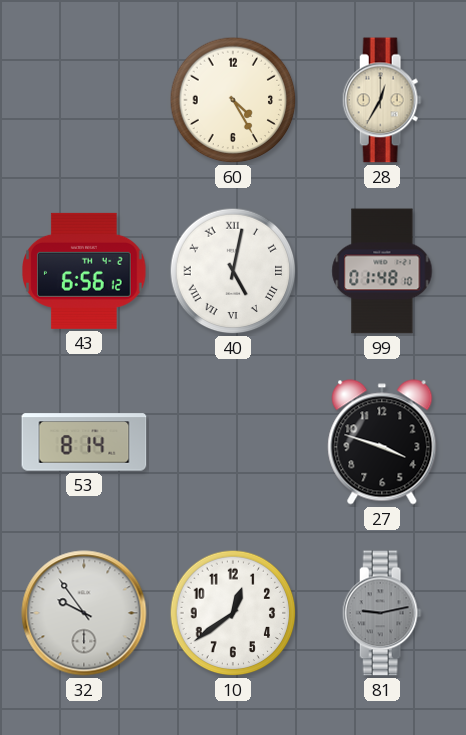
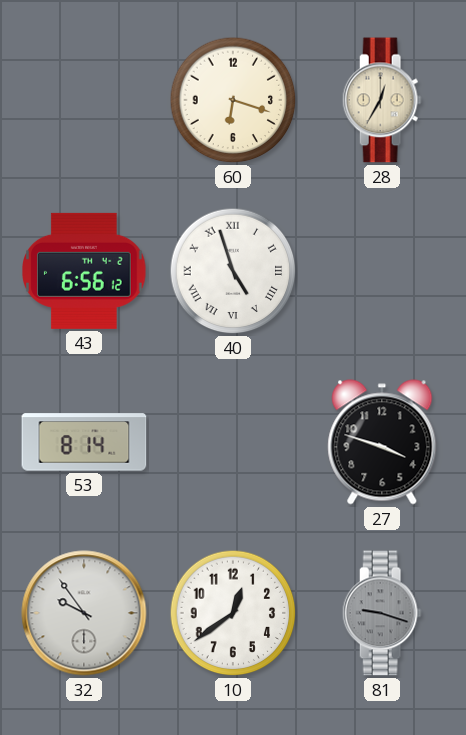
60: 4:25 -> 6:18 (233, 100)
40: 5:02 -> 4:57 (233, 271)
99: 01:48 -> none (382, 271)
81: 9:13 -> 9:18 (382, 613)
